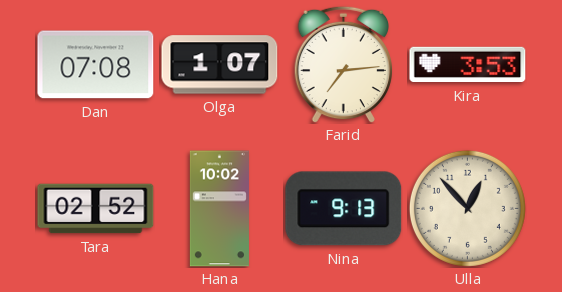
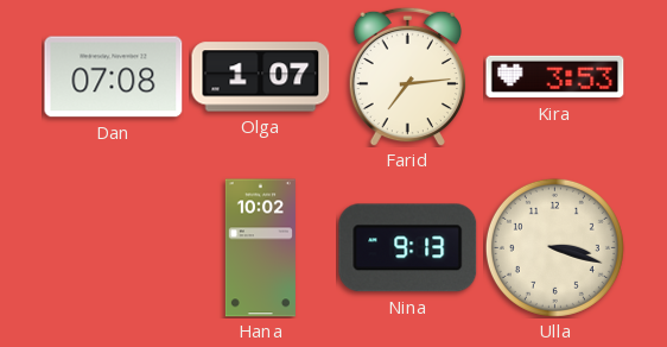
Tara: 02:52 -> none (96, 209)
Ulla: 12:53 -> 3:18 (554, 247)
